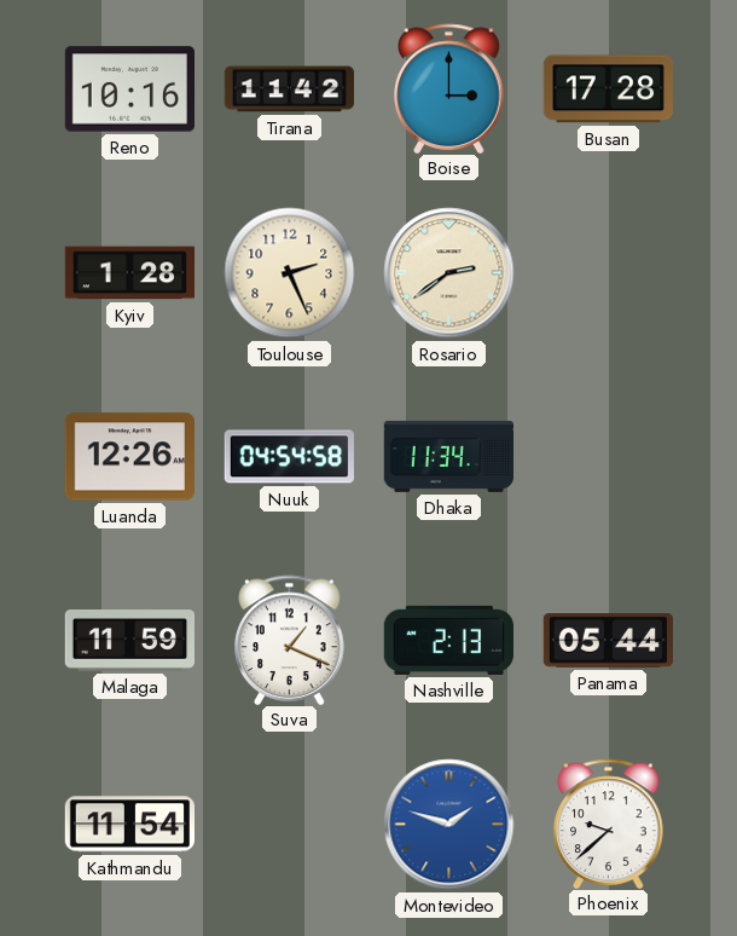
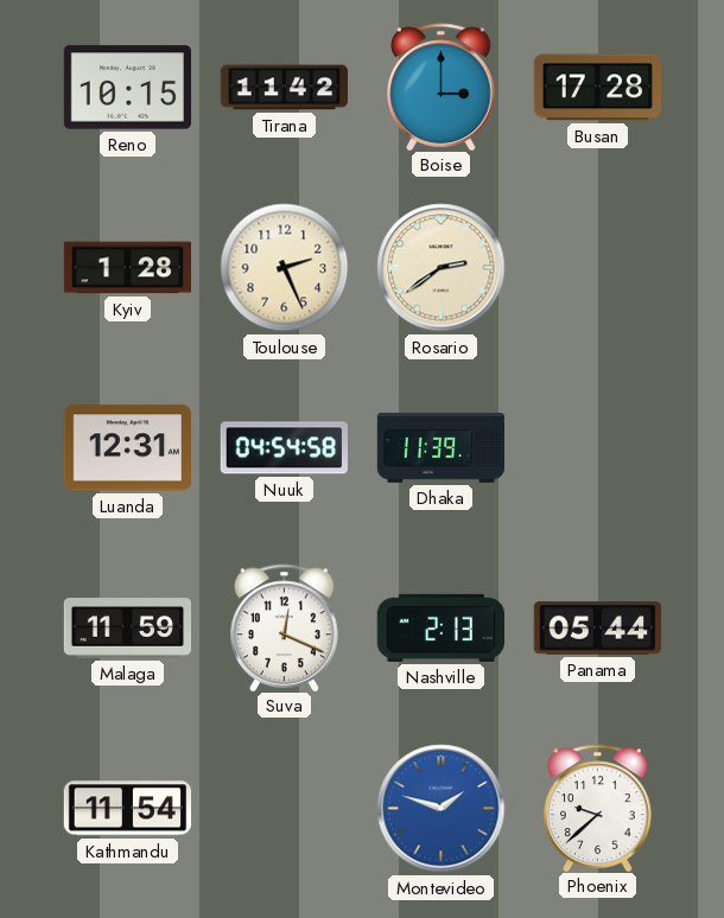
Reno: 10:16 -> 10:15 (127, 88)
Luanda: 12:26 -> 12:31 (127, 448)
Dhaka: 11:34 -> 11:39 (440, 447)
Suva: 1:19 -> 12:19 (285, 627)
